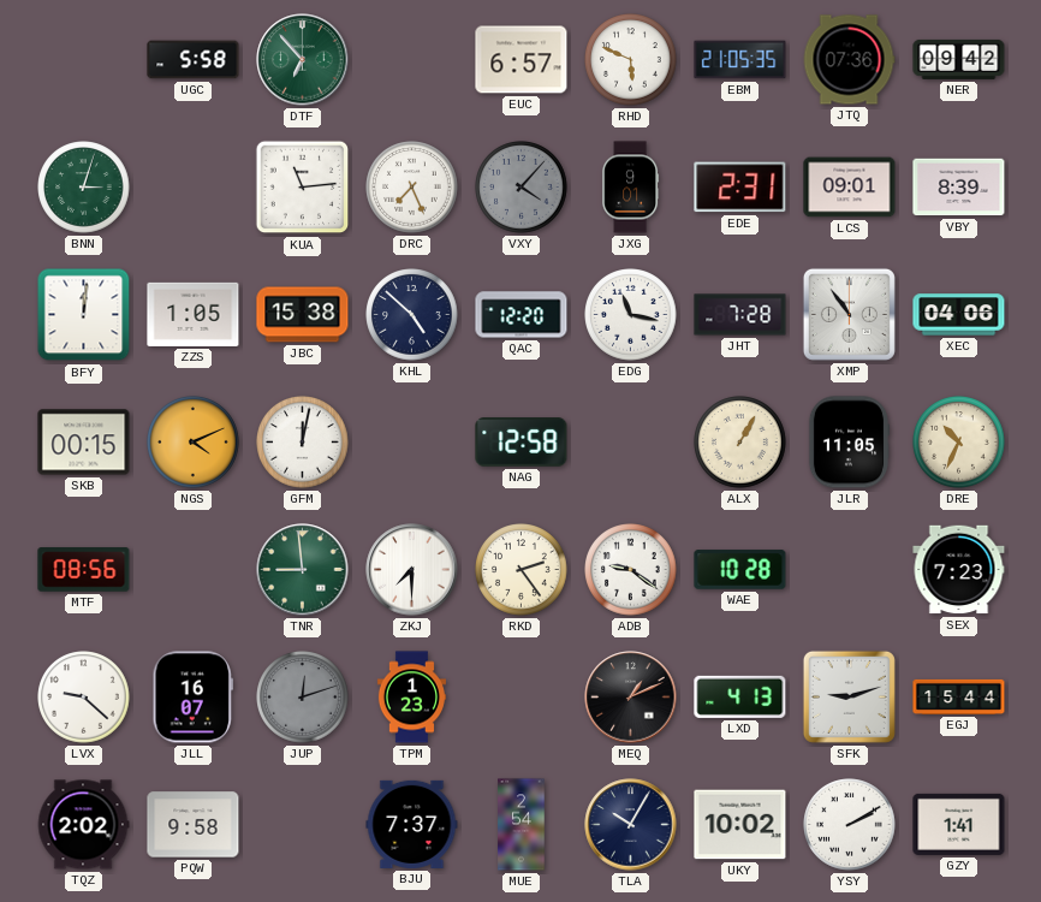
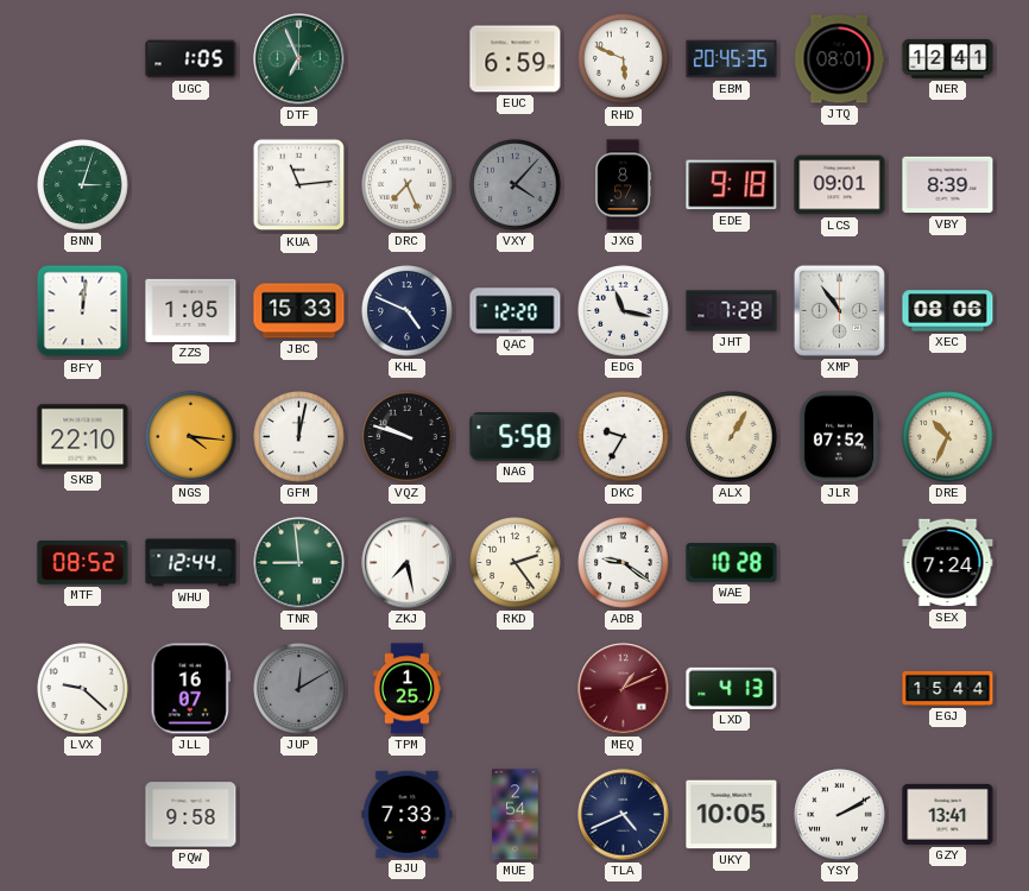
UGC: 5:58 -> 1:05 (191, 59)
DTF: 6:53 -> 6:56 (299, 59)
EUC: 6:57 -> 6:59 (516, 59)
EBM: 21:05 -> 20:45 (732, 59)
JTQ: 07:36 -> 08:01 (839, 59)
NER: 09:42 -> 12:41 (948, 58)
JXG: 9:01 -> 8:57 (624, 185)
EDE: 2:31 -> 9:18 (732, 185)
JBC: 15:38 -> 15:33 (299, 311)
KHL: 4:52 -> 4:49 (408, 311)
XEC: 04:06 -> 08:06 (948, 311)
SKB: 00:15 -> 22:10 (83, 437)
NGS: 4:11 -> 4:16 (191, 437)
VQZ: none -> 9:48 (408, 437)
NAG: 12:58 -> 5:58 (516, 437)
DKC: none -> 9:35 (624, 437)
JLR: 11:05 -> 07:52 (839, 437)
MTF: 08:56 -> 08:52 (83, 563)
WHU: none -> 12:44 (191, 563)
ZKJ: 7:30 -> 7:28 (408, 563)
SEX: 7:23 -> 7:24 (948, 563)
JUP: 12:12 -> 12:10 (299, 689)
TPM: 1:23 -> 1:25 (406, 689)
MEQ dial: black -> burgundy (624, 689)
SFK: 9:12 -> none (849, 696)
TQZ: 2:02 -> none (83, 825)
BJU: 7:37 -> 7:33 (408, 814)
TLA: 10:05 -> 4:41 (624, 815)
UKY: 10:02 -> 10:05 (732, 815)
GZY: 1:41 -> 13:41 (948, 814)
